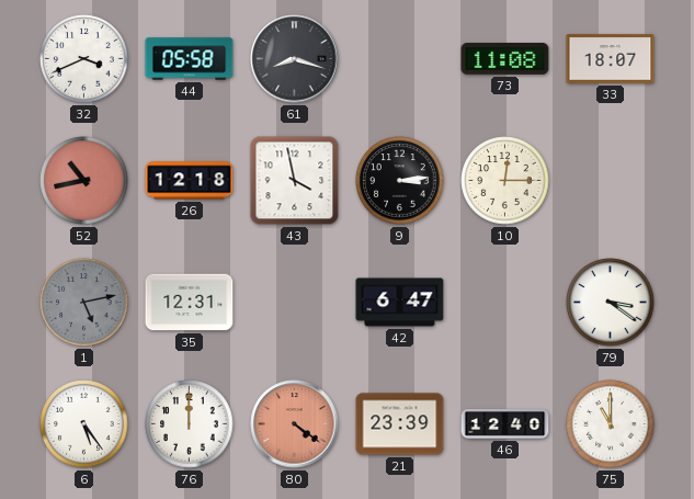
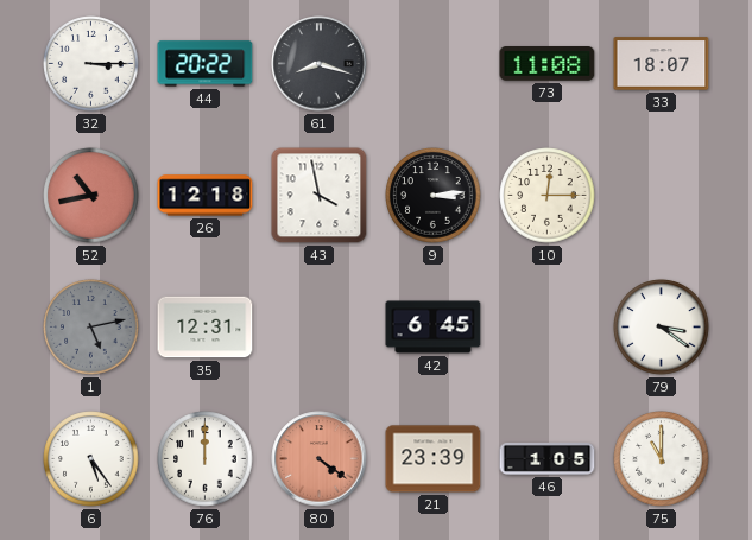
32: 3:41 -> 3:15 (91, 64)
44: 05:58 -> 20:22 (206, 64)
42: 6:47 -> 6:45 (434, 328)
46: 12:40 -> 1:05 (548, 459)
